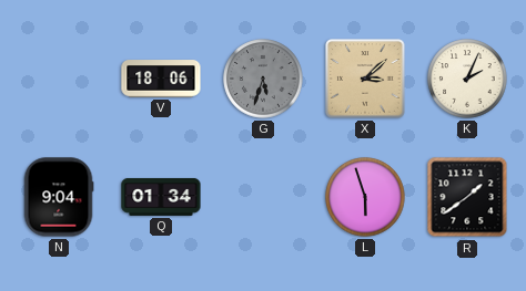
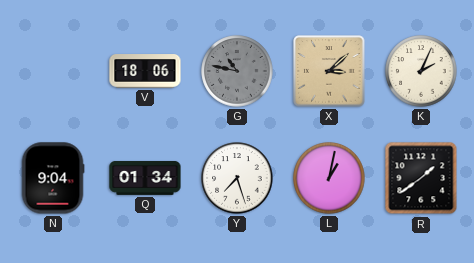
G: 5:33 -> 10:47 (237, 71)
Y: none -> 7:27 (237, 178)
L: 5:57 -> 1:02 (329, 178)
